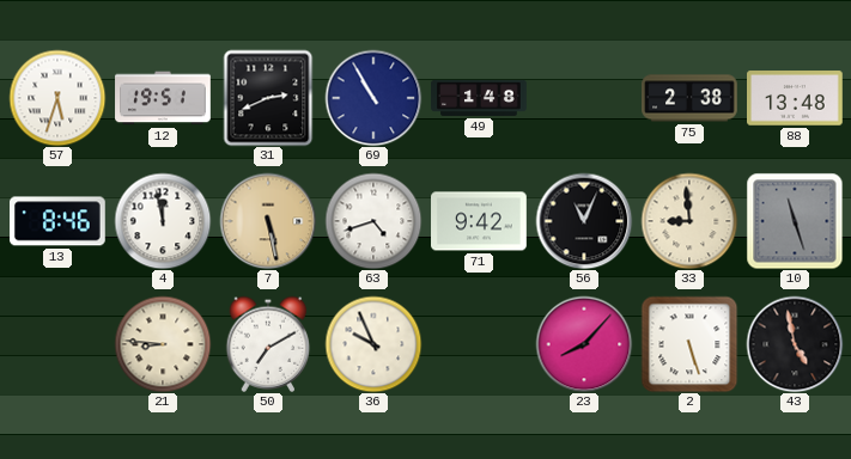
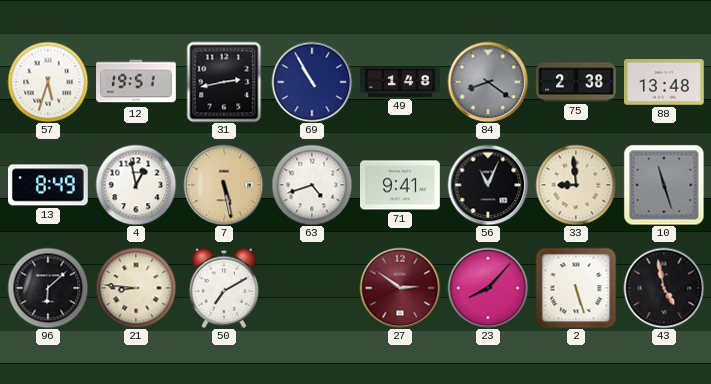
31: 2:41 -> 2:43 (224, 82)
84: none -> 8:21 (488, 82)
13: 8:46 -> 8:49 (49, 185)
4: 11:58 -> 12:58 (136, 185)
71: 9:42 -> 9:41 (400, 185)
96: none -> 6:08 (48, 288)
36: 9:56 -> none (373, 344)
27: none -> 2:51 (400, 288)
